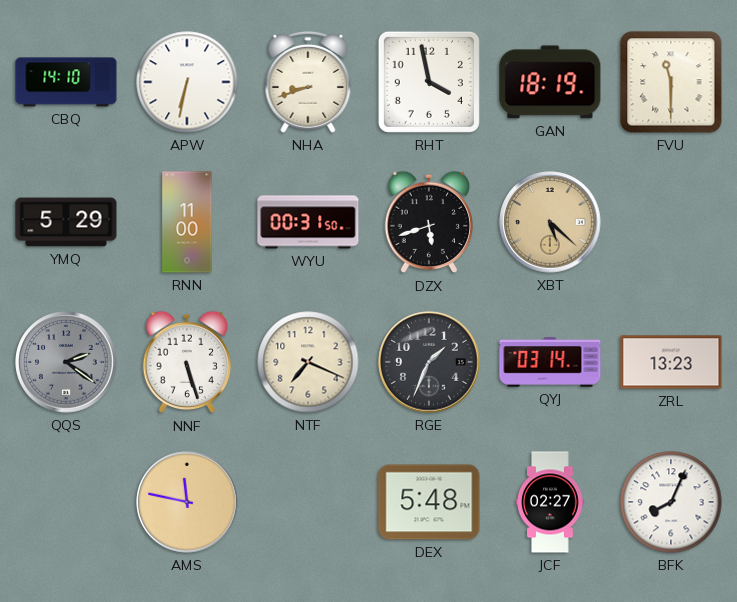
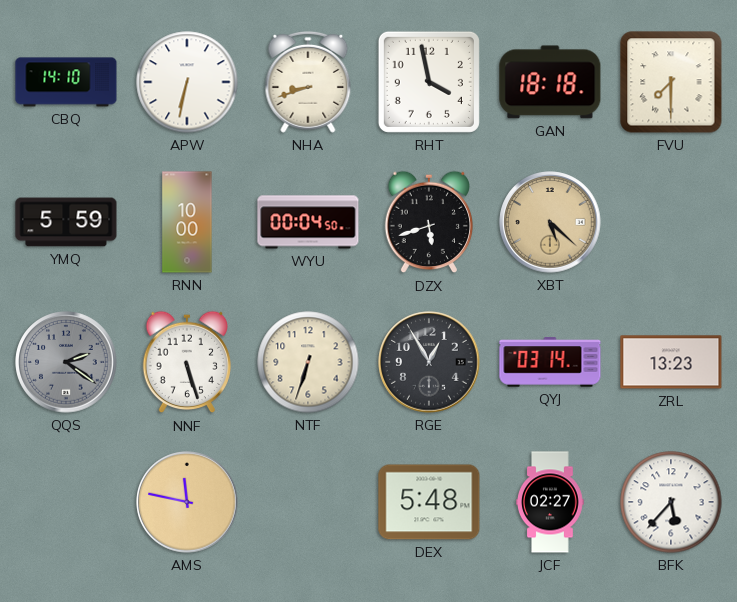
GAN: 18:19 -> 18:18 (550, 82)
FVU: 11:30 -> 7:30 (671, 82)
YMQ: 5:29 -> 5:59 (66, 222)
RNN: 11:00 -> 10:00 (187, 222)
WYU: 00:31 -> 00:04 (308, 222)
NTF: 7:19 -> 6:33 (308, 362)
RGE: 1:34 -> 12:55 (429, 362)
BFK: 8:04 -> 5:37 (671, 502)
